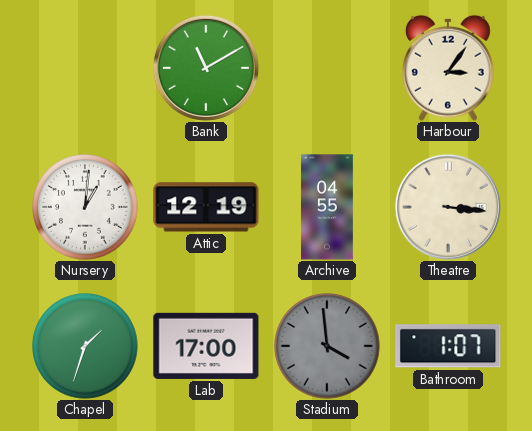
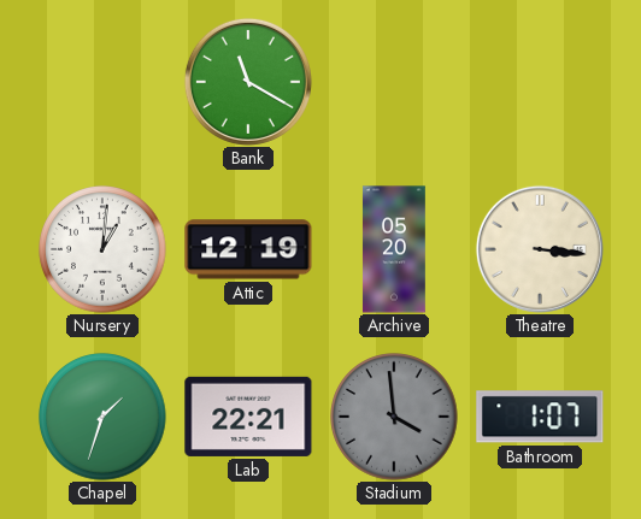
Bank: 11:10 -> 11:20 (248, 82)
Harbour: 3:06 -> none (448, 68)
Archive: 04:55 -> 05:20 (394, 249)
Lab: 17:00 -> 22:21 (248, 417)
